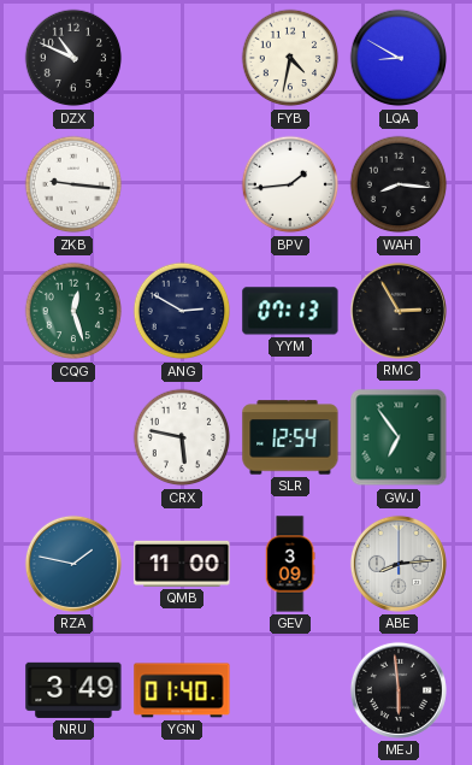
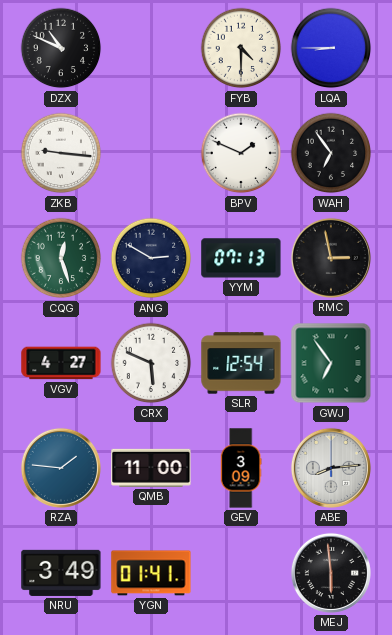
FYB: 4:32 -> 4:30 (241, 48)
LQA: 8:50 -> 8:45 (331, 48)
BPV: 1:44 -> 1:49 (241, 153)
WAH: 8:16 -> 6:54 (331, 153)
RMC: 2:55 -> 2:58 (331, 258)
VGV: none -> 4:27 (61, 363)
CRX: 5:47 -> 5:49 (151, 363)
RZA: 1:47 -> 1:46 (61, 468)
YGN: 01:40 -> 01:41 (151, 573)
